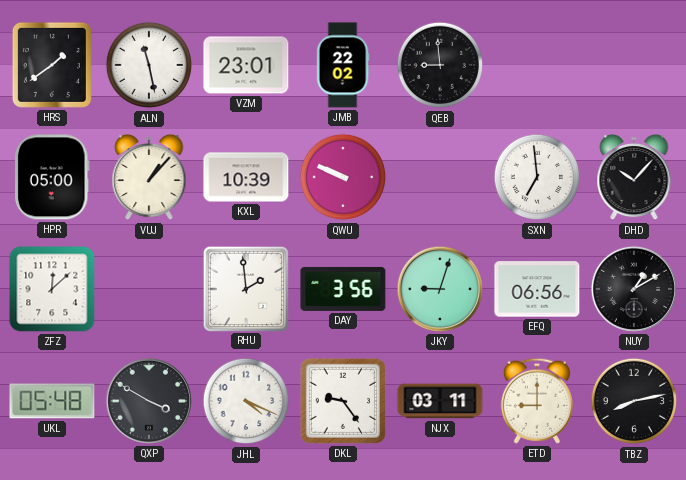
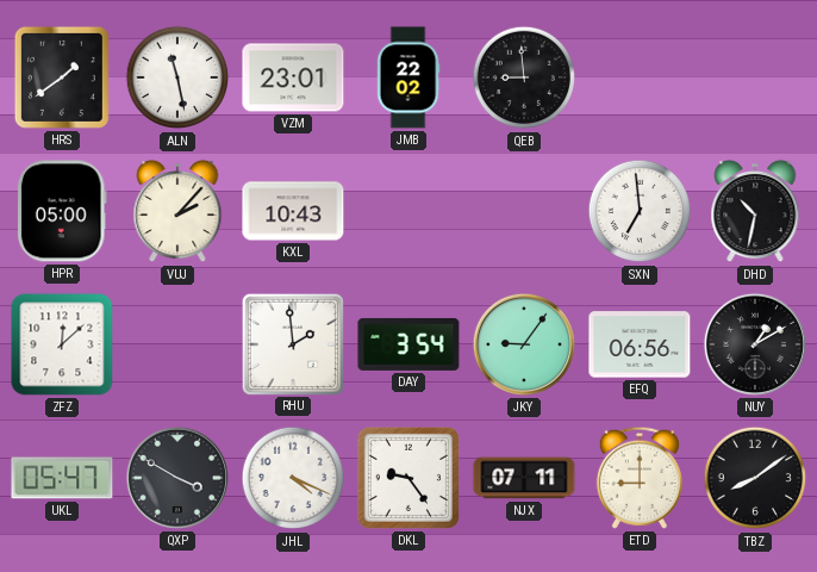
VUJ: 1:07 -> 2:07 (177, 211)
KXL: 10:39 -> 10:43 (293, 211)
QWU: 9:49 -> none (343, 177)
DHD: 10:07 -> 10:32 (755, 211)
DAY: 3:56 -> 3:54 (408, 344)
JKY: 9:03 -> 9:06 (524, 344)
UKL: 05:48 -> 05:47 (62, 478)
NJX: 03:11 -> 07:11 (524, 478)
TBZ: 8:13 -> 8:09 (755, 478)
